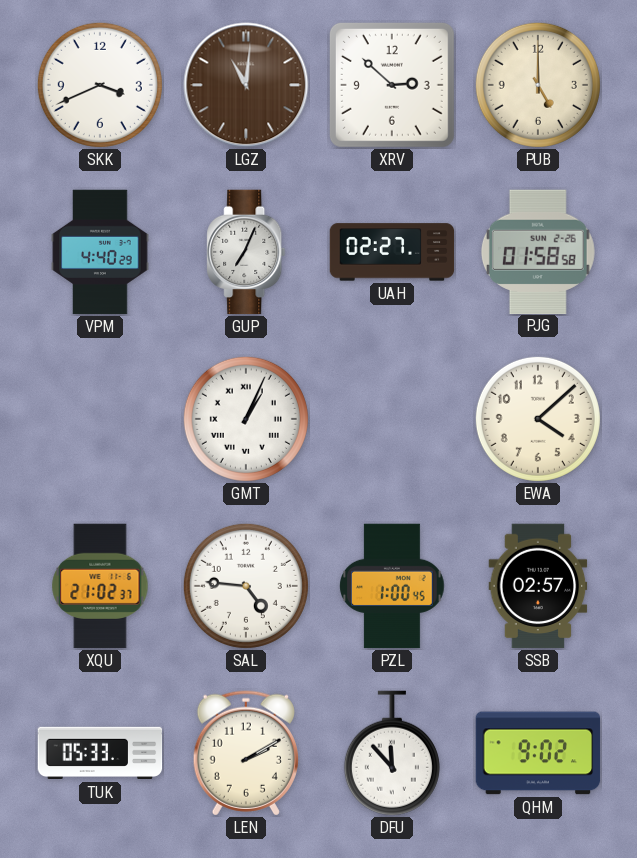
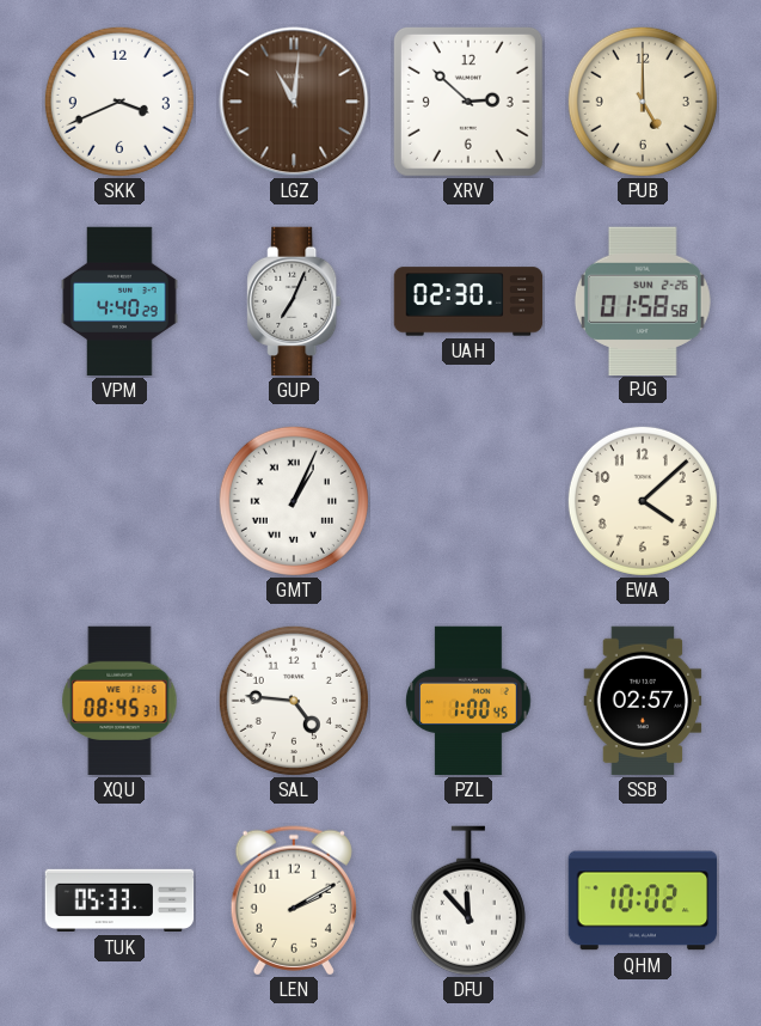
UAH: 02:27 -> 02:30 (468, 301)
XQU: 21:02 -> 08:45 (119, 701)
QHM: 9:02 -> 10:02 (643, 900)
